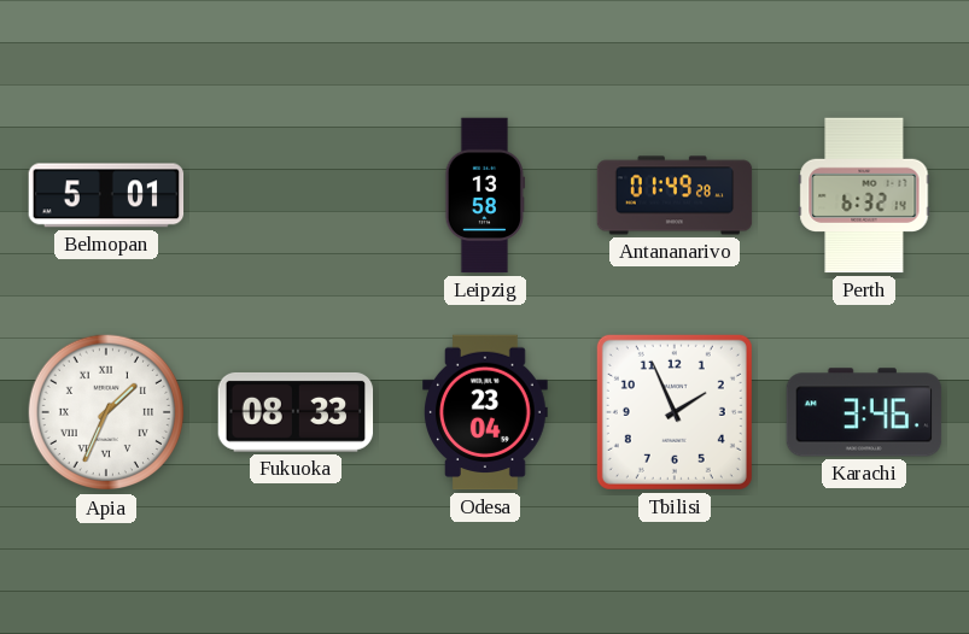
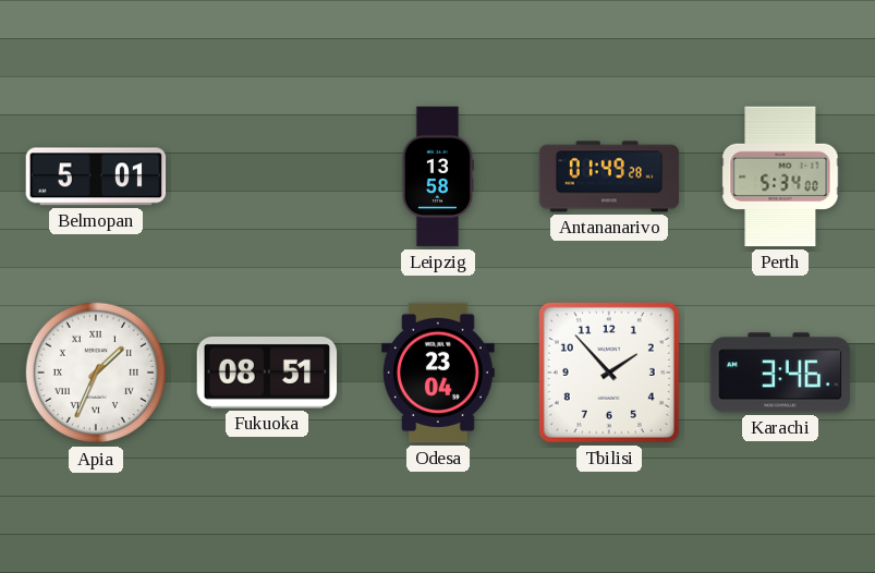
Perth: 6:32 -> 5:34 (780, 176)
Fukuoka: 08:33 -> 08:51 (267, 373)
Tbilisi: 1:56 -> 1:53 (609, 373)
